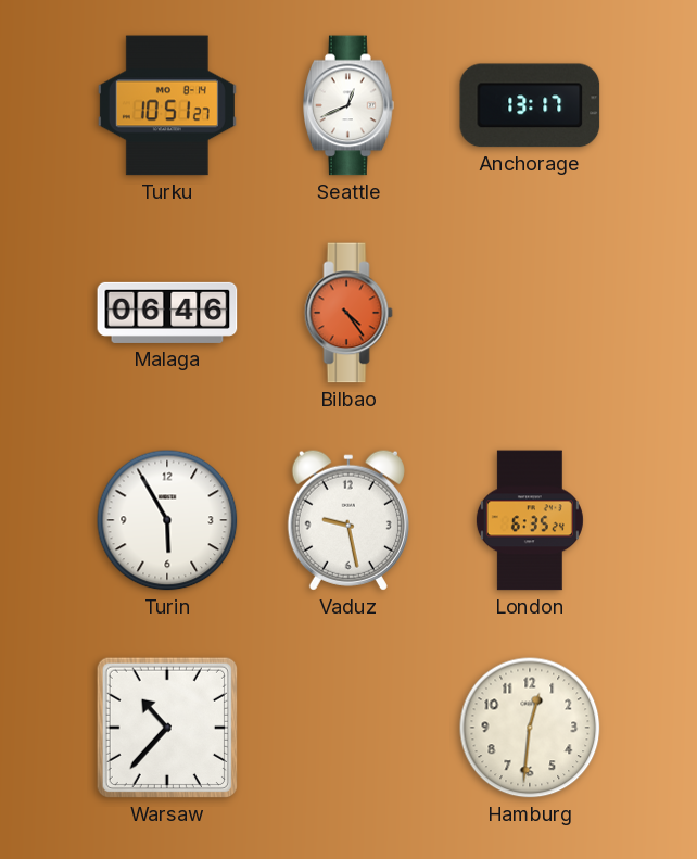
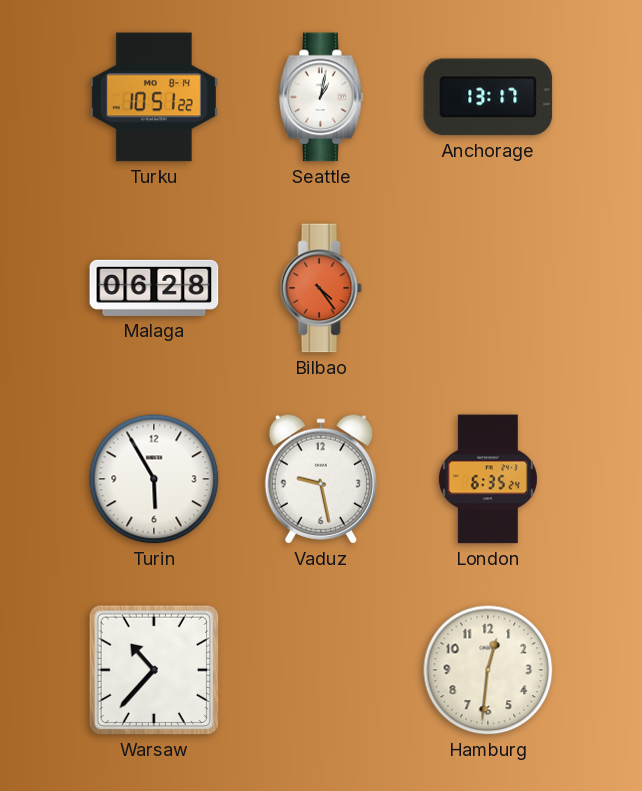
Turku: 10:51:27 -> 10:51:22 (154, 97)
Seattle: 12:41 -> 1:02 (322, 97)
Malaga: 06:46 -> 06:28 (154, 288)
